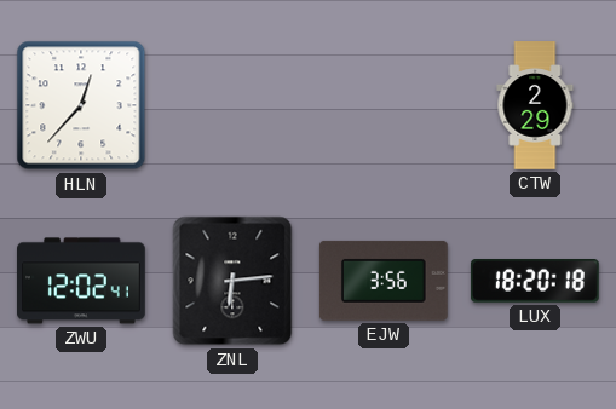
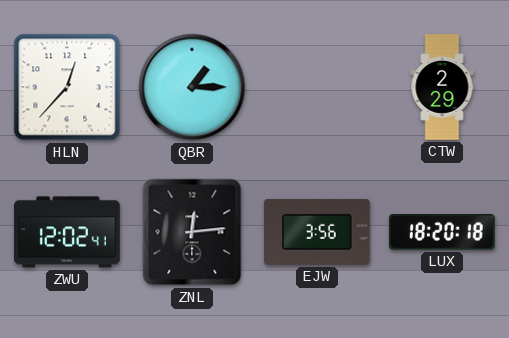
QBR: none -> 1:15 (192, 87)
ZNL: 6:14 -> 12:14 (192, 232)
